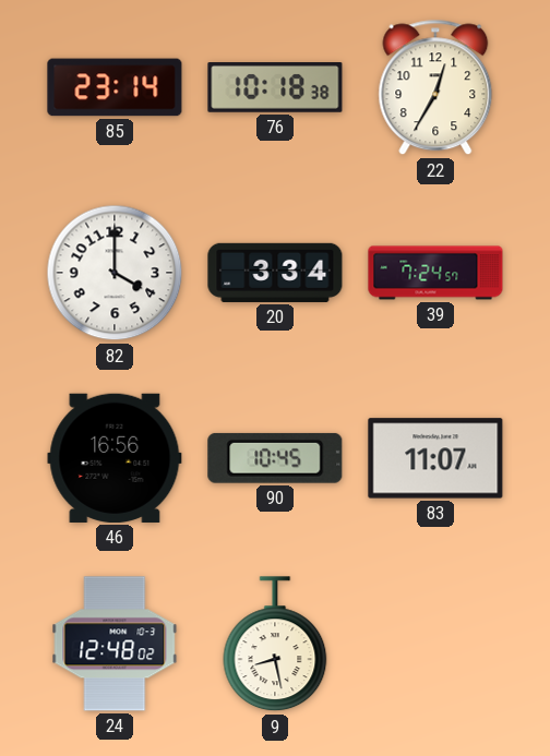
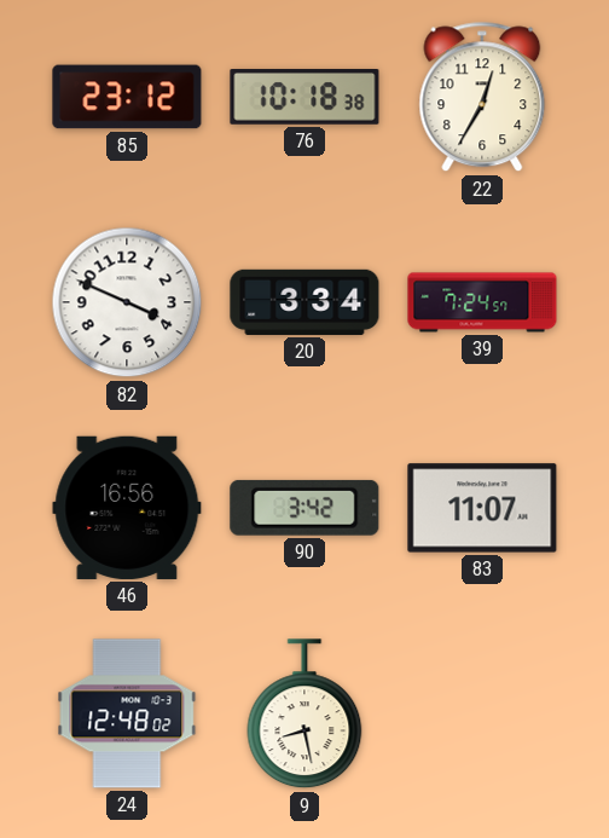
85: 23:14 -> 23:12 (127, 97)
82: 4:00 -> 3:49 (127, 302)
90: 10:45 -> 3:42 (304, 508)
